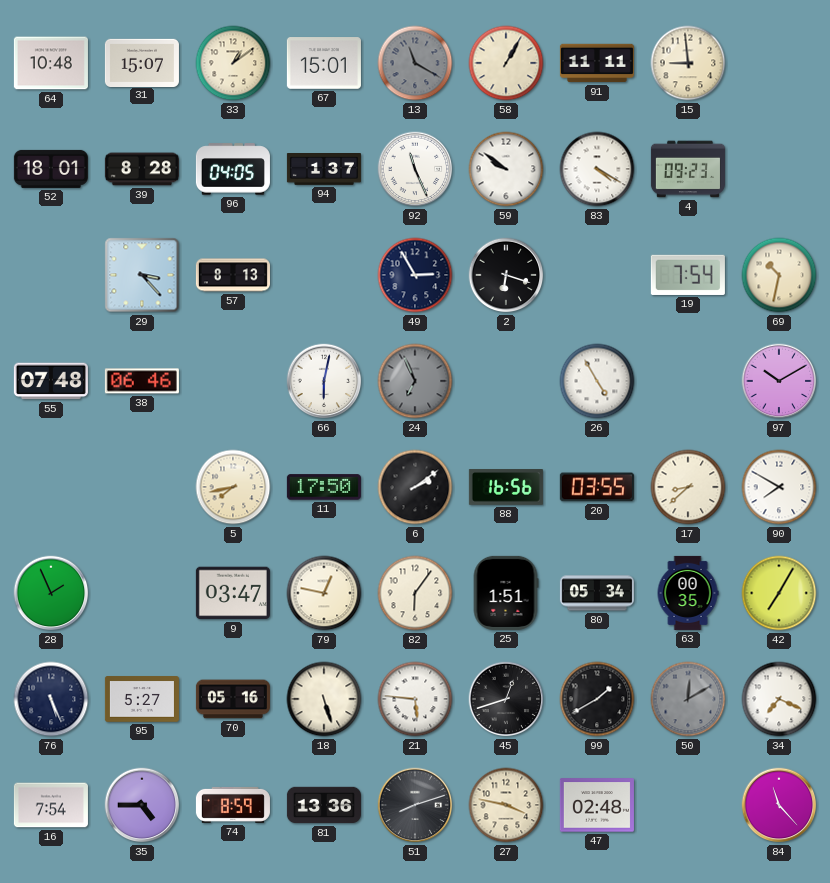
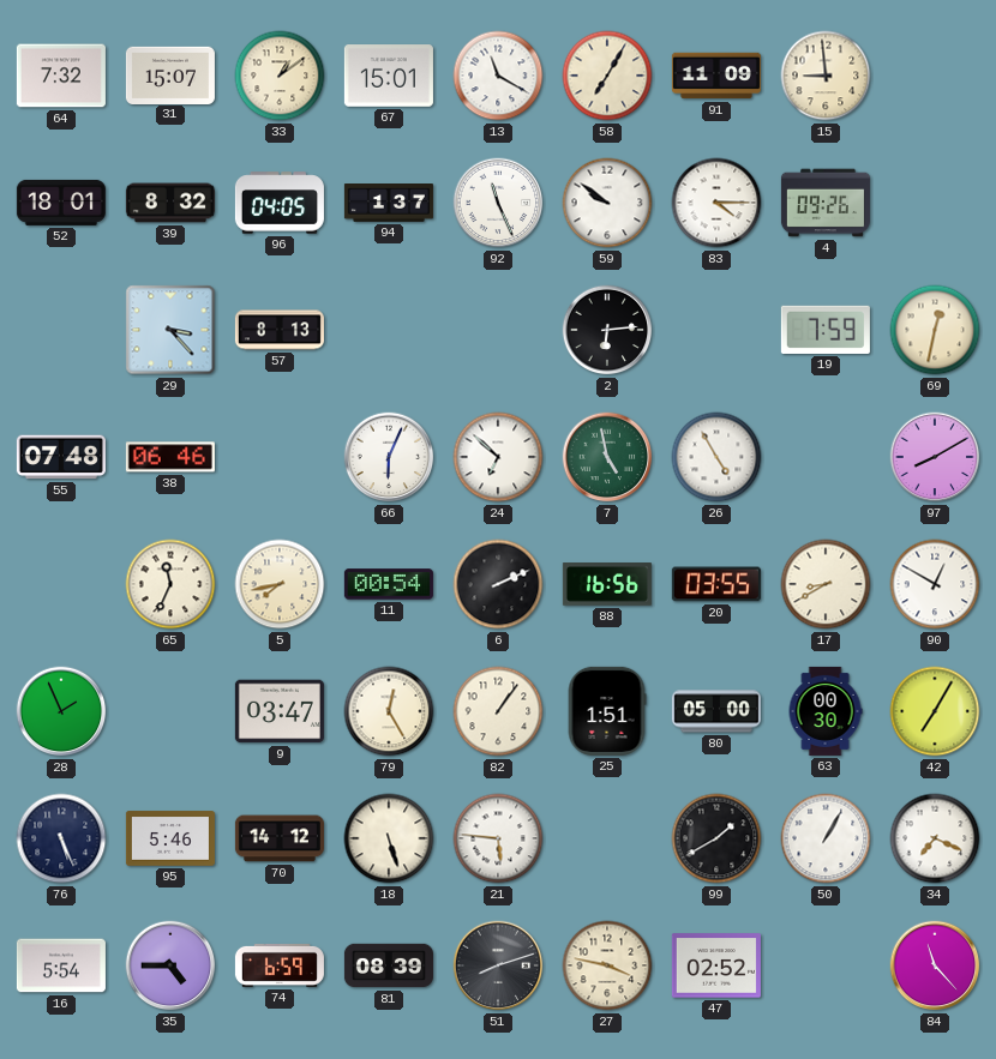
64: 10:48 -> 7:32 (61, 76)
13 dial: grey -> white (498, 76)
58: 1:05 -> 7:05 (607, 76)
91: 11:11 -> 11:09 (716, 76)
39: 8:28 -> 8:32 (170, 203)
83: 4:20 -> 4:15 (716, 203)
4: 09:23 -> 09:26 (826, 203)
49: 2:55 -> none (415, 275)
2: 6:18 -> 6:14 (607, 330)
19: 7:54 -> 7:59 (826, 330)
69: 10:32 -> 12:32 (935, 330)
66: 6:02 -> 6:04 (389, 457)
24: 6:56 -> 6:52 (498, 457)
24 dial: grey -> white (498, 457)
7: none -> 4:58 (607, 457)
97: 10:10 -> 8:10 (935, 457)
65: none -> 11:34 (170, 584)
11: 17:50 -> 00:54 (389, 584)
6: 2:09 -> 2:11 (498, 584)
17: 8:38 -> 8:40 (826, 584)
90: 7:50 -> 12:50 (935, 584)
79: 12:47 -> 12:25 (389, 711)
82: 6:06 -> 1:06 (498, 711)
80: 05:34 -> 05:00 (716, 711)
63: 00:35 -> 00:30 (826, 711)
95: 5:27 -> 5:46 (170, 838)
70: 05:16 -> 14:12 (280, 838)
45: 12:42 -> none (506, 699)
50: 12:10 -> 1:05 (826, 838)
50 dial: grey -> white (826, 838)
16: 7:54 -> 5:54 (61, 965)
74: 8:59 -> 6:59 (280, 965)
81: 13:36 -> 08:39 (389, 965)
47: 02:48 -> 02:52 (716, 965)
